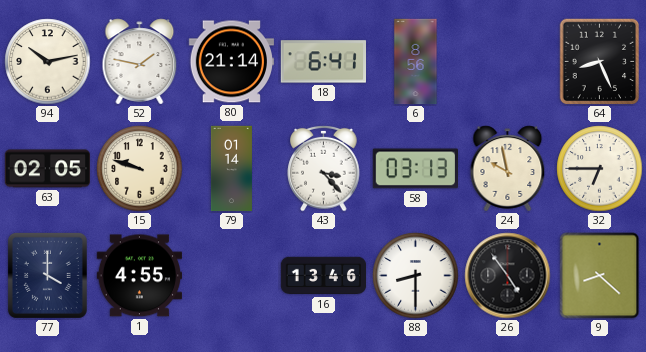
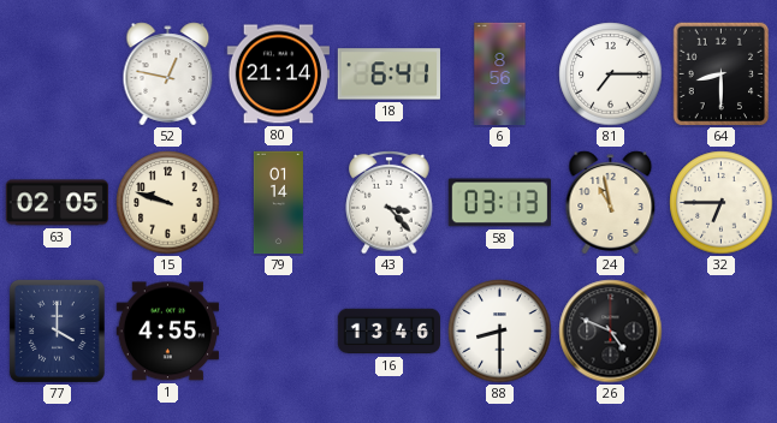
94: 10:13 -> none (48, 62)
52: 1:47 -> 12:47 (168, 75)
81: none -> 7:15 (611, 75)
64: 8:26 -> 8:30 (722, 75)
24: 9:58 -> 10:58 (611, 203)
26: 4:54 -> 4:49 (611, 332)
9: 8:22 -> none (600, 276)
